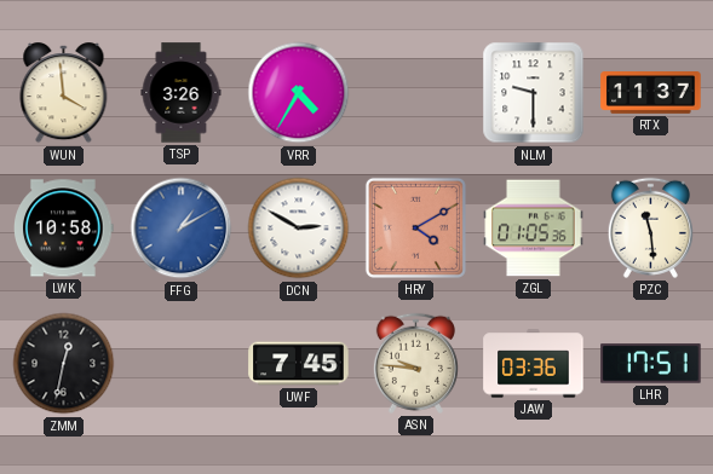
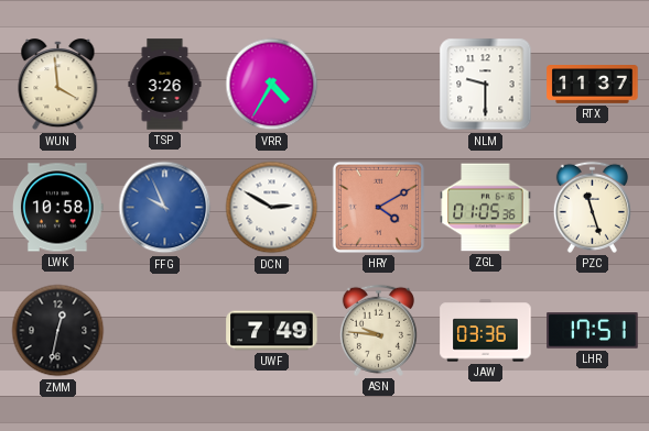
FFG: 1:10 -> 9:56 (165, 208)
PZC: 11:29 -> 11:27 (592, 207)
UWF: 7:45 -> 7:49 (272, 331)
